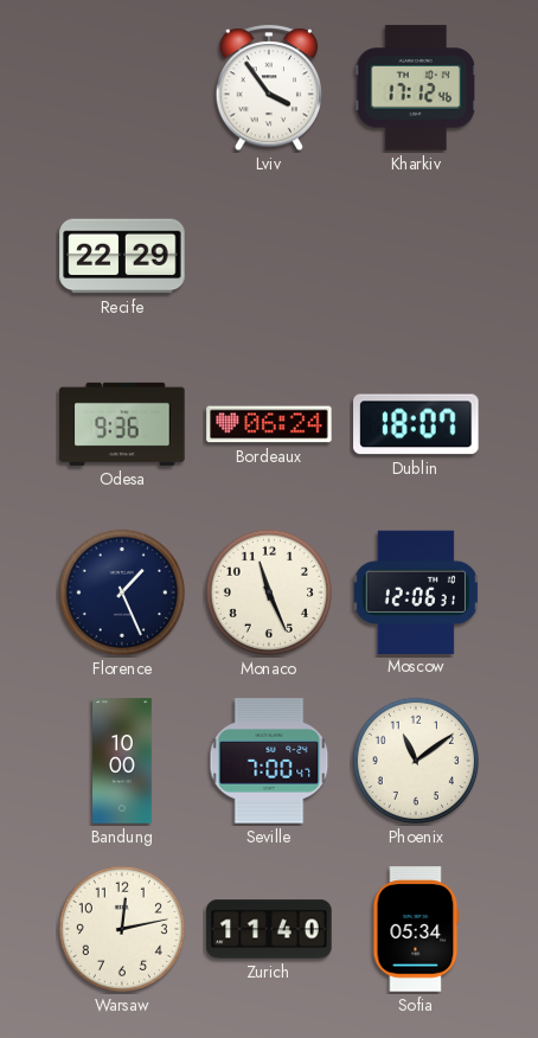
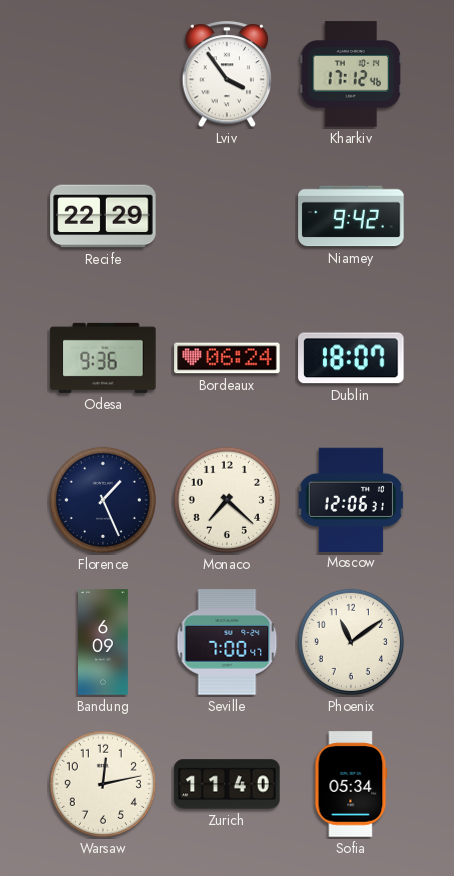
Niamey: none -> 9:42 (351, 216)
Monaco: 11:26 -> 7:22 (227, 500)
Bandung: 10:00 -> 6:09 (103, 642)
